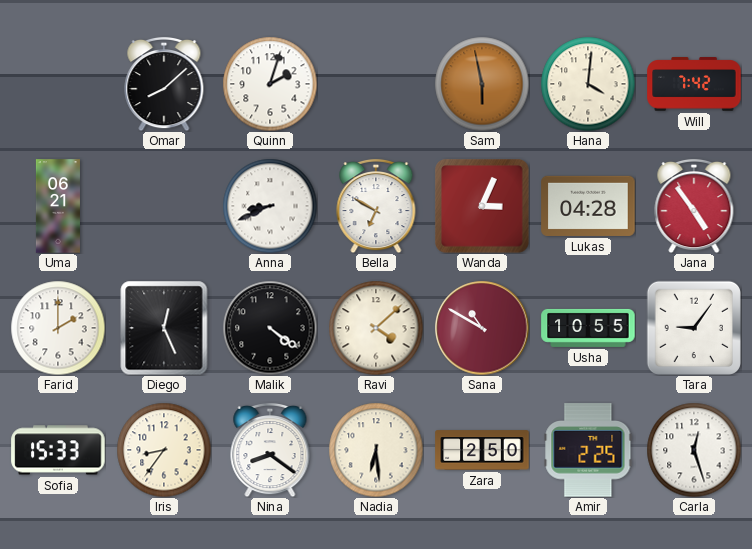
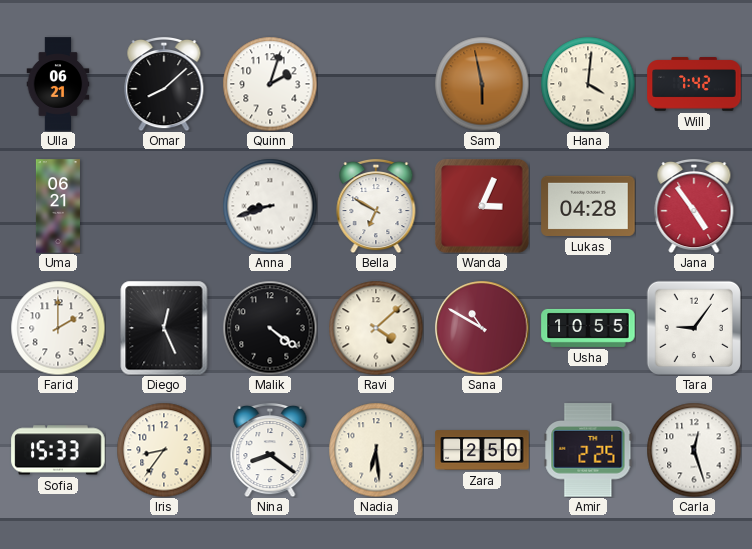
Ulla: none -> 06:21 (58, 84)
Anna: 8:41 -> 8:42 (270, 206)
